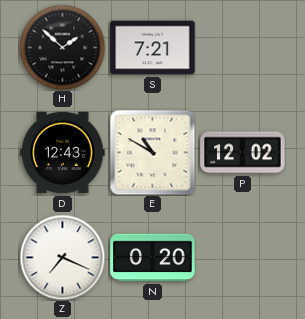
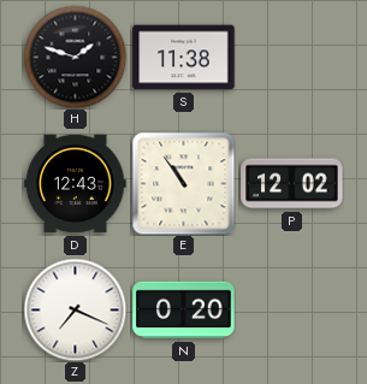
H: 1:52 -> 1:48 (75, 57)
S: 7:21 -> 11:38 (184, 58)
E: 10:50 -> 10:54 (183, 183)
